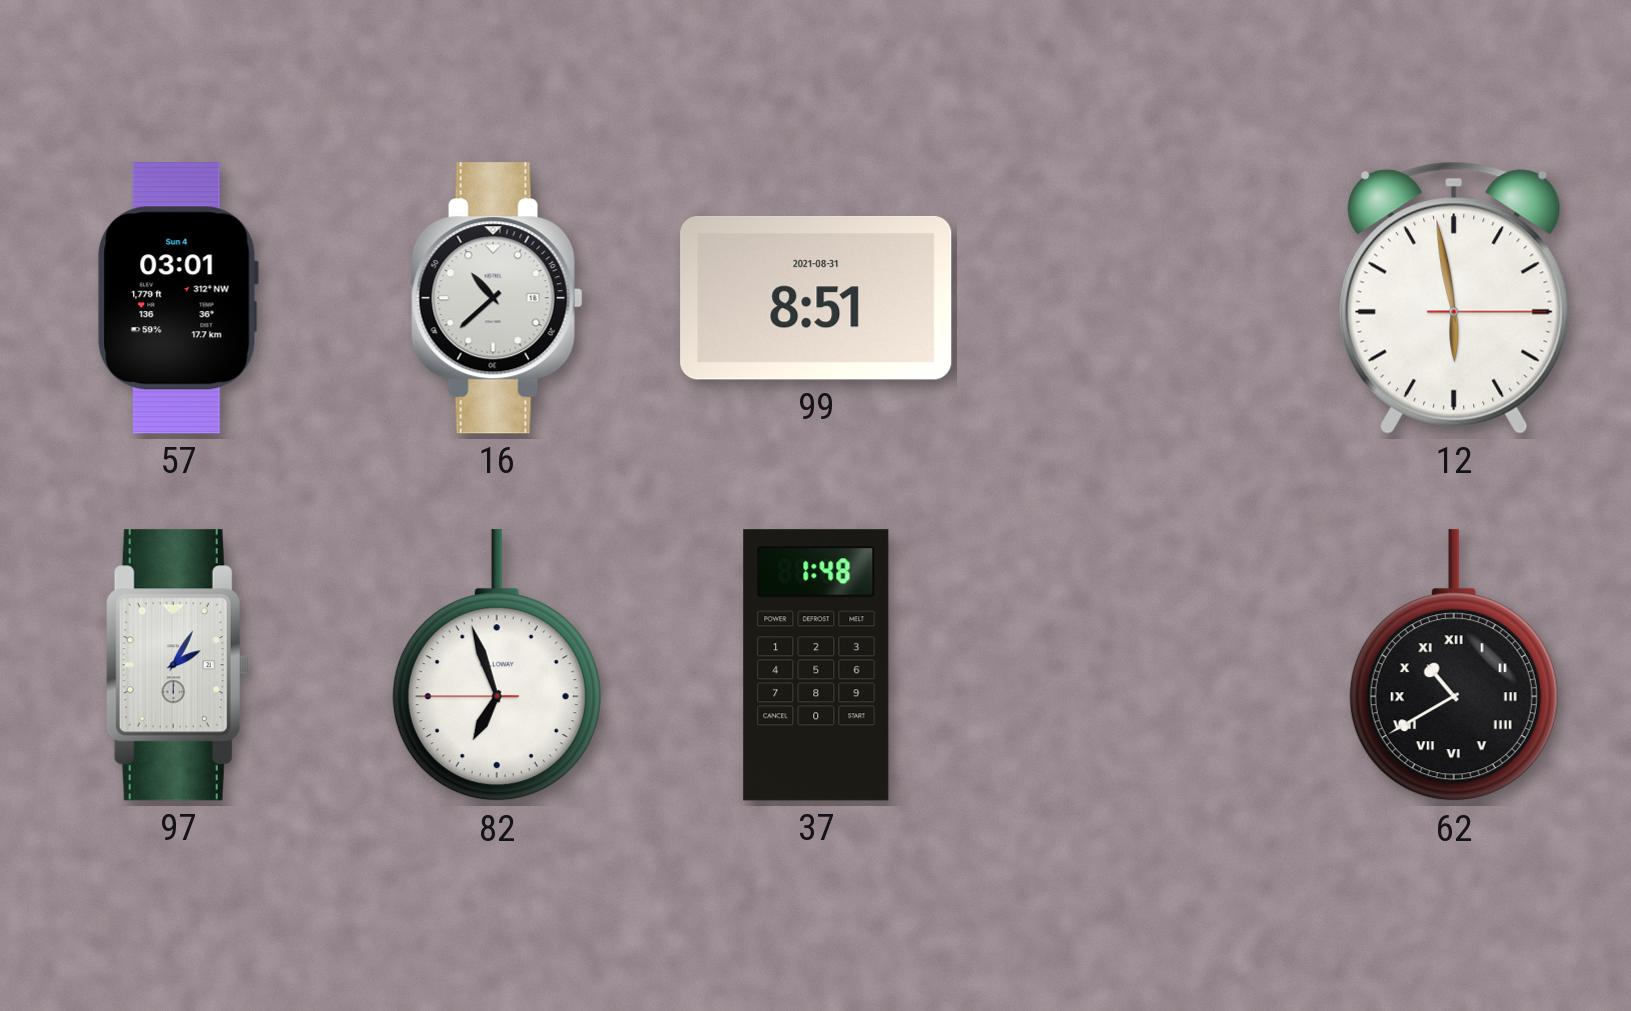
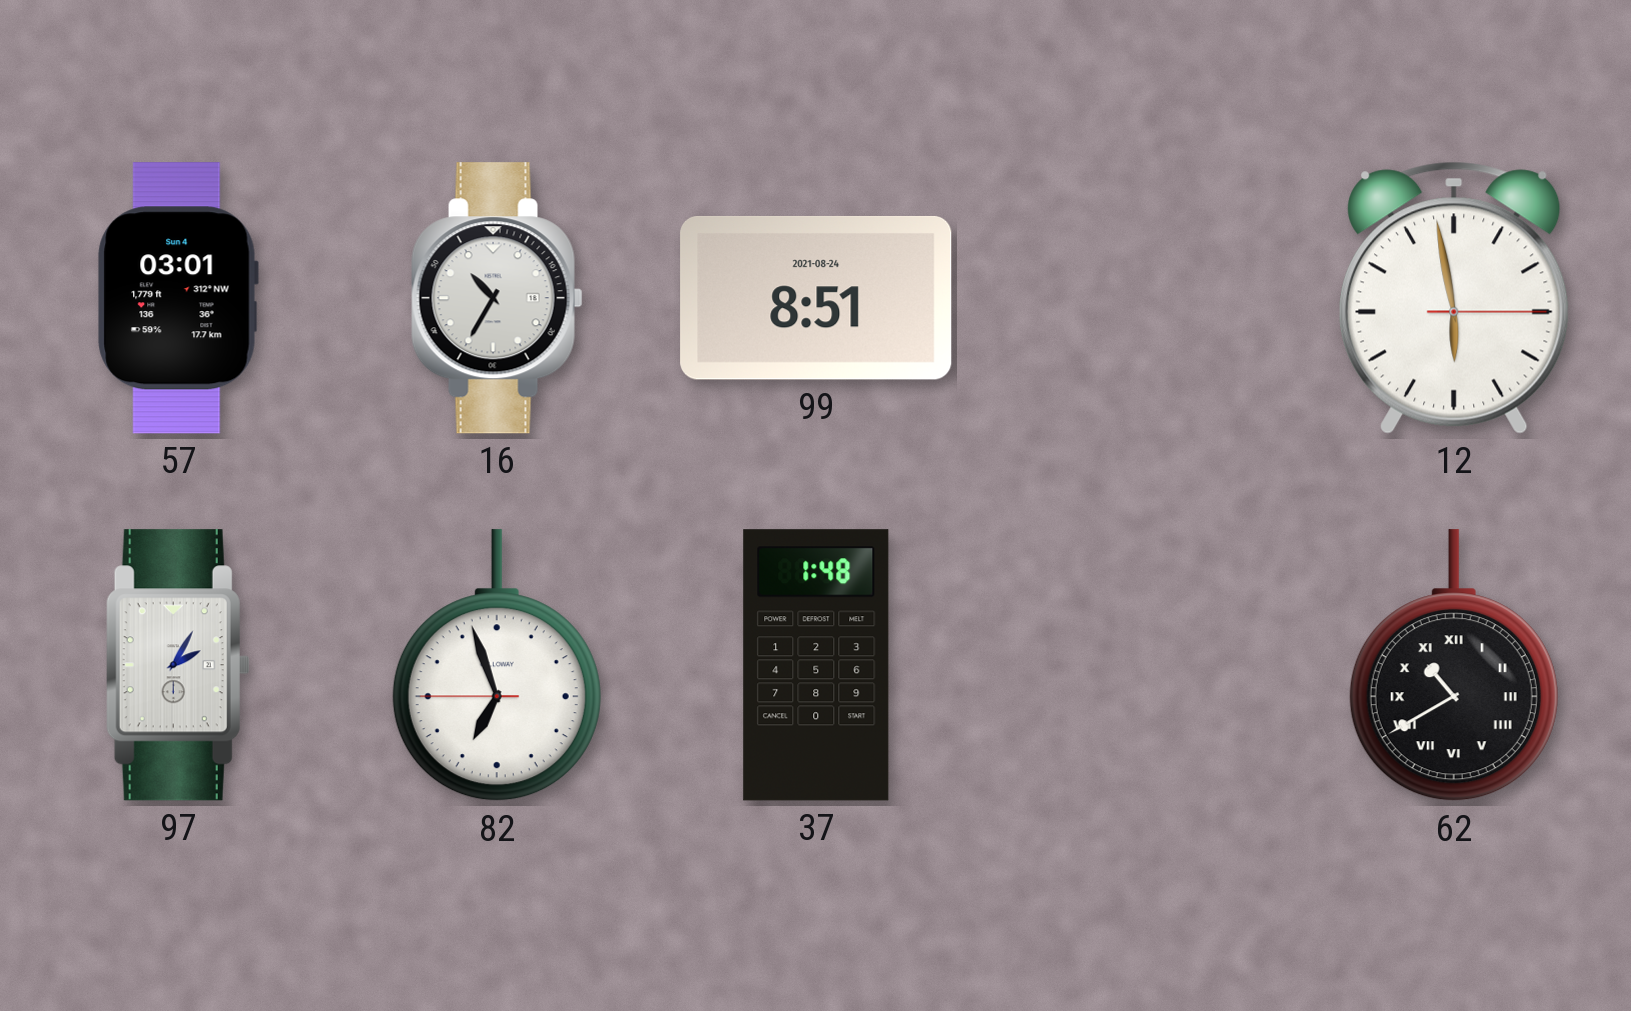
16: 10:38 -> 10:35 (497, 298)
99 date: 2021-08-31 -> 2021-08-24 (816, 298)
